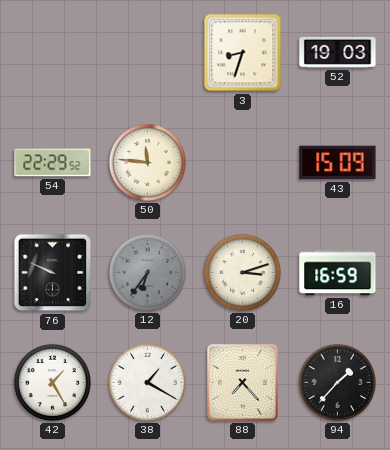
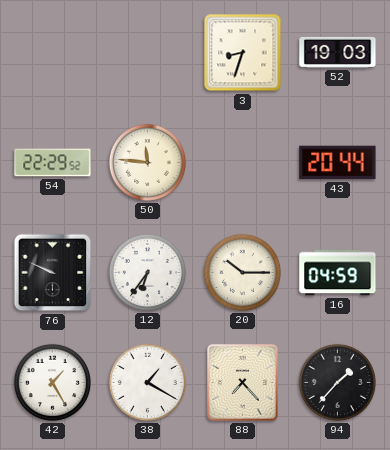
43: 15:09 -> 20:44 (338, 163)
12 dial: grey -> white (147, 272)
20: 3:12 -> 10:15 (242, 272)
16: 16:59 -> 04:59 (338, 273)
